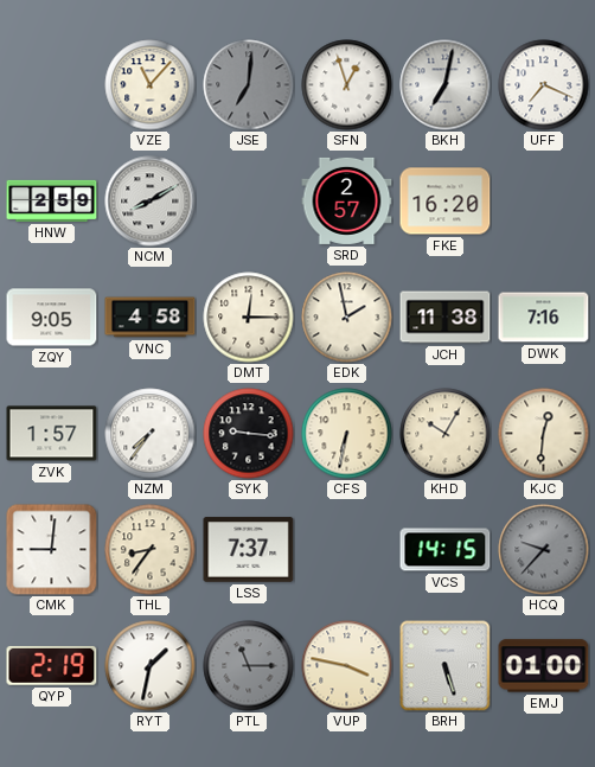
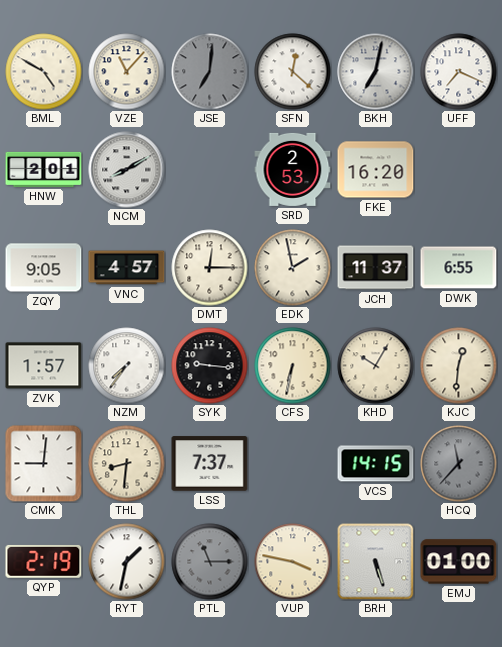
BML: none -> 4:50 (44, 72)
SFN: 12:57 -> 12:22 (293, 72)
HNW: 2:59 -> 2:01 (44, 169)
SRD: 2:57 -> 2:53 (293, 169)
VNC: 4:58 -> 4:57 (127, 268)
JCH: 11:38 -> 11:37 (376, 268)
DWK: 7:16 -> 6:55 (459, 268)
THL: 8:36 -> 8:31 (127, 464)
HCQ: 9:37 -> 11:37 (459, 464)
